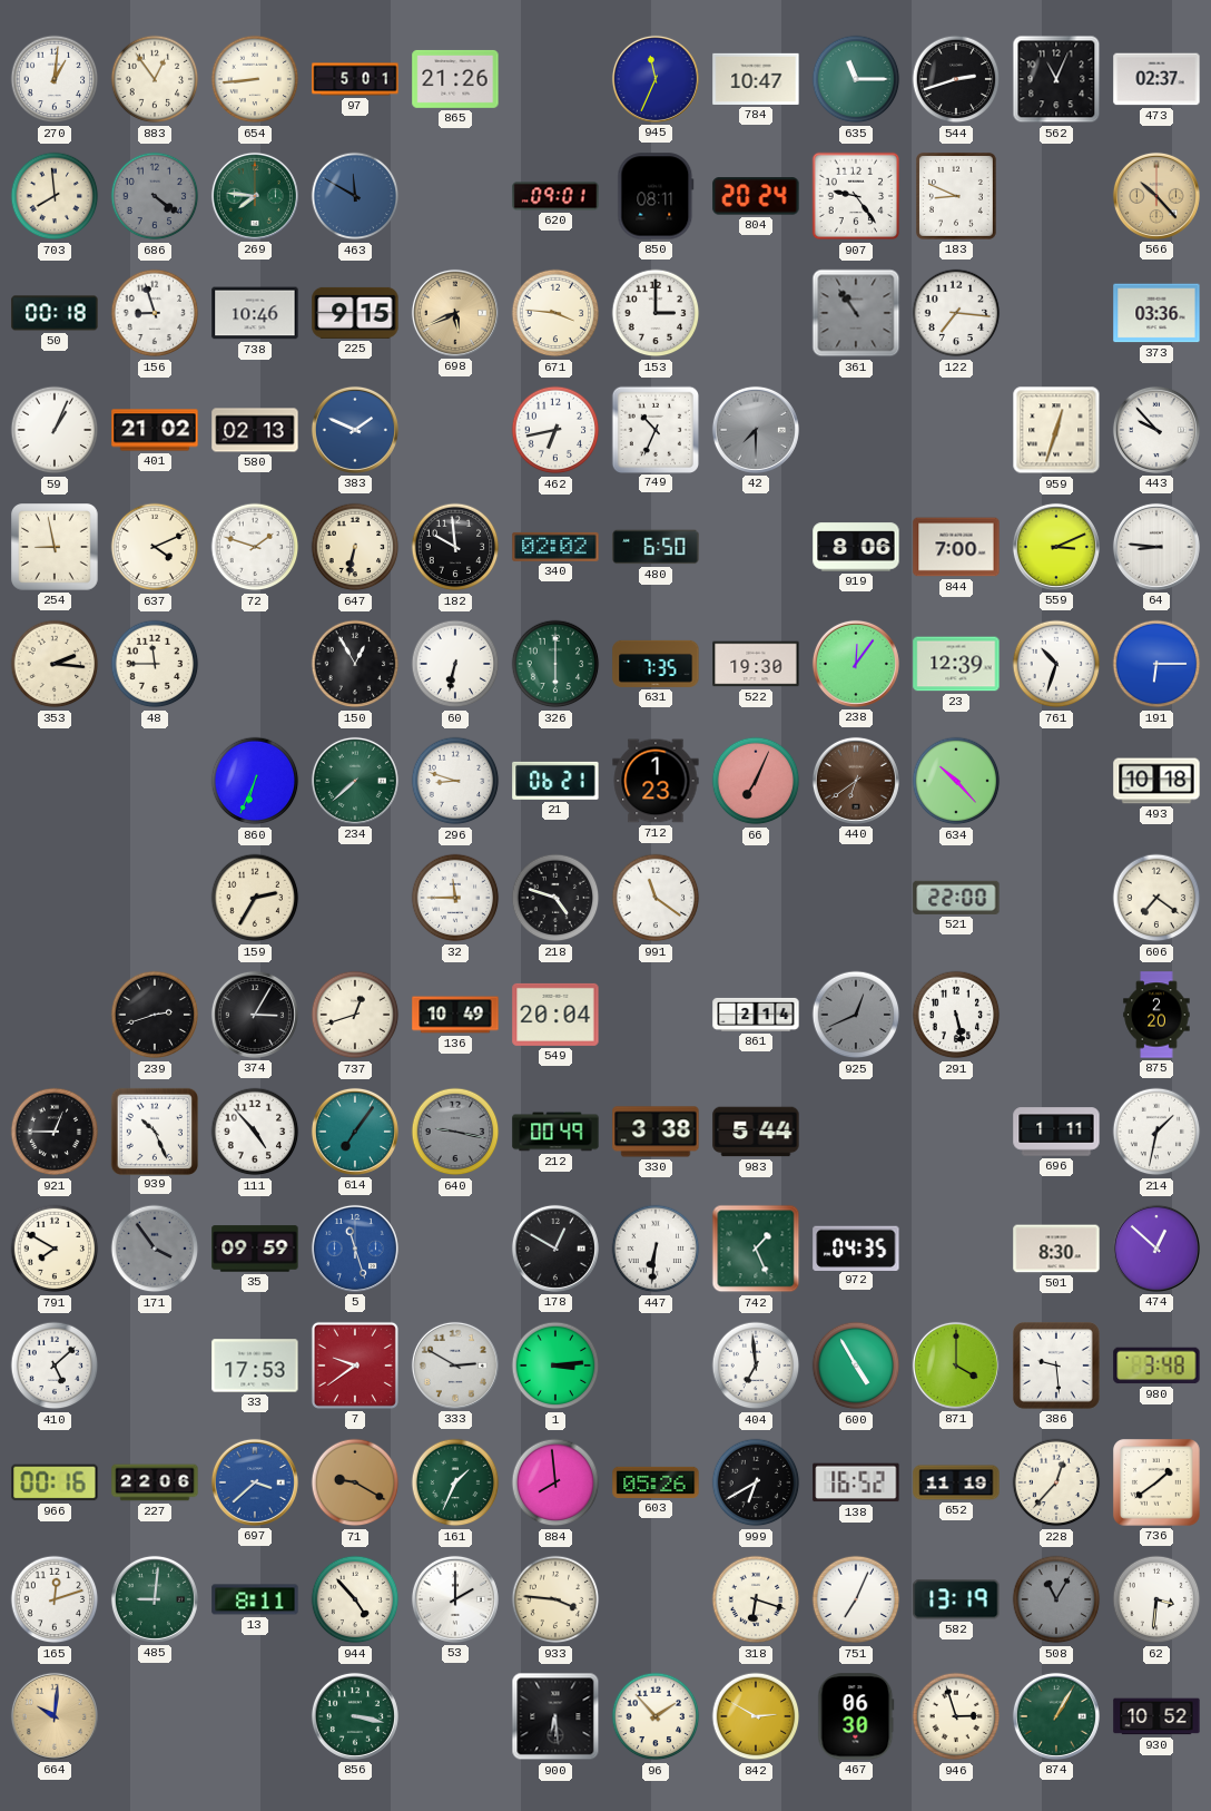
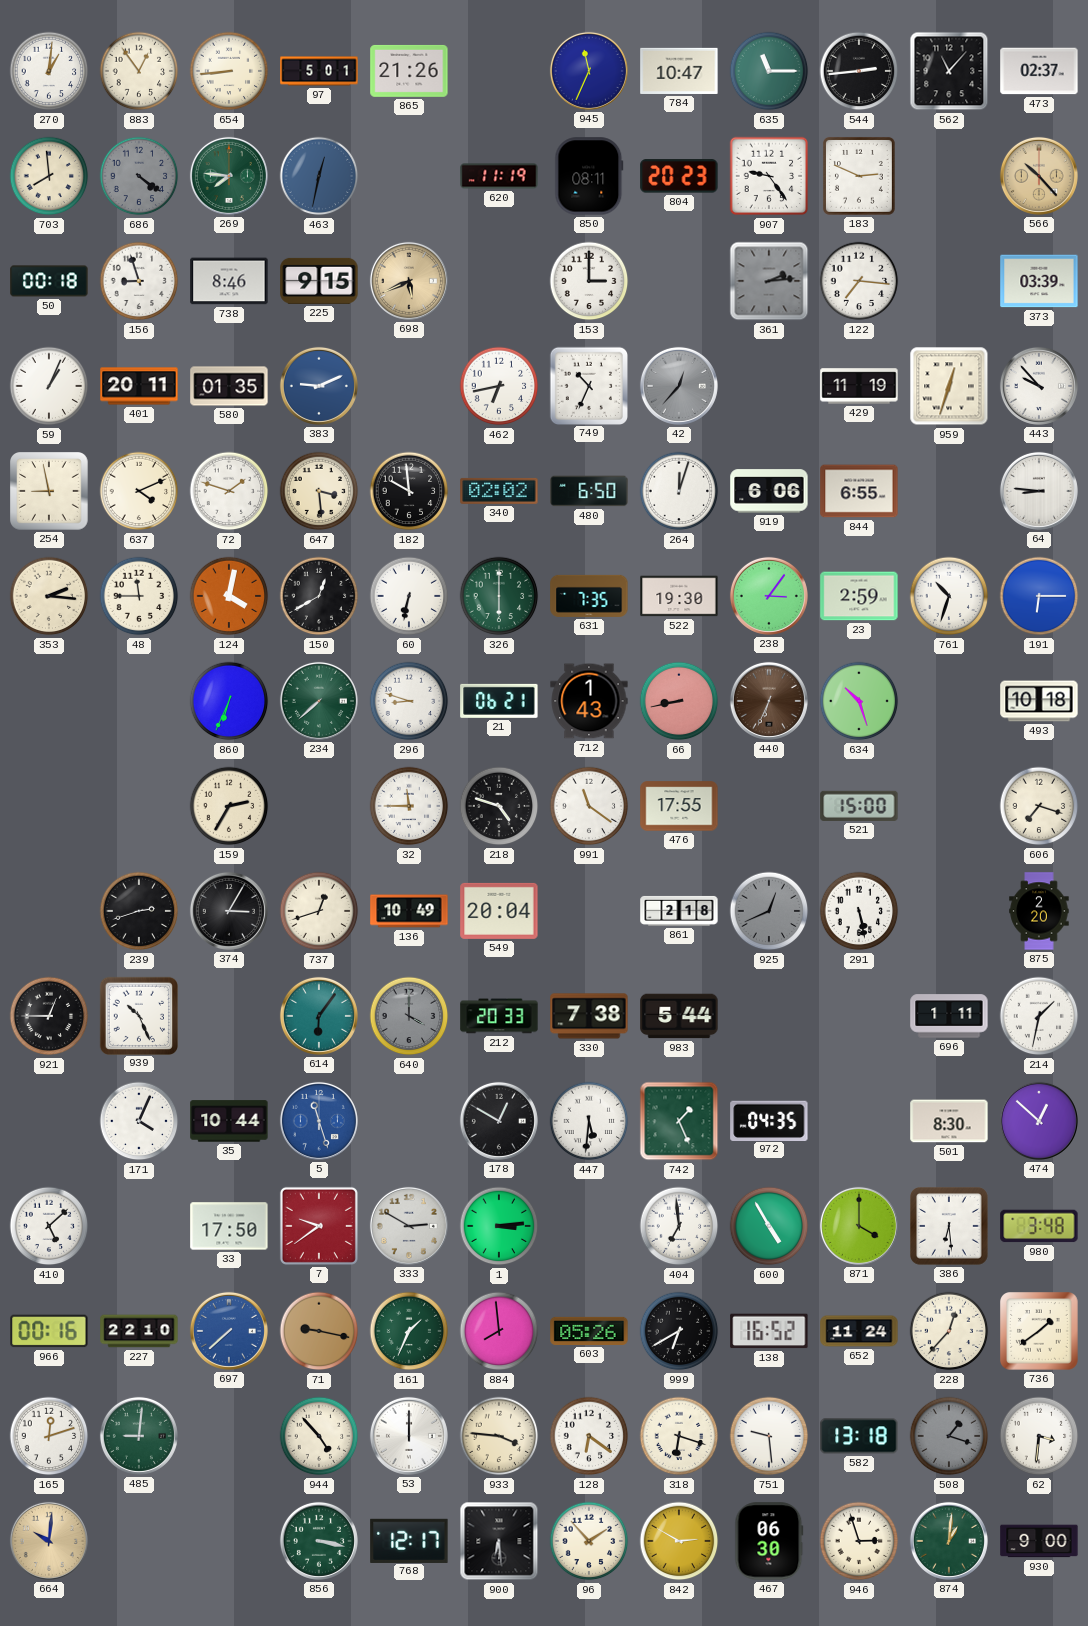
544: 2:42 -> 2:44 (859, 71)
562: 11:04 -> 11:07 (949, 71)
463: 11:50 -> 12:32 (319, 176)
620: 09:01 -> 11:19 (499, 176)
804: 20:24 -> 20:23 (679, 176)
183: 8:49 -> 2:49 (859, 176)
738: 10:46 -> 8:46 (229, 281)
671: 3:46 -> none (555, 313)
361: 10:54 -> 2:14 (769, 281)
373: 03:36 -> 03:39 (1039, 281)
401: 21:02 -> 20:11 (139, 386)
580: 02:13 -> 01:35 (229, 386)
383: 1:49 -> 9:11 (319, 386)
42: 7:30 -> 12:37 (679, 386)
429: none -> 11:19 (859, 386)
647: 6:32 -> 3:29 (319, 491)
264: none -> 12:03 (679, 491)
919: 8:06 -> 6:06 (769, 491)
844: 7:00 -> 6:55 (859, 491)
559: 3:11 -> none (1056, 547)
124: none -> 4:02 (229, 596)
150: 12:55 -> 12:40 (319, 596)
238: 12:06 -> 3:06 (769, 596)
23: 12:39 -> 2:59 (859, 596)
712: 1:23 -> 1:43 (589, 701)
66: 7:04 -> 8:43 (679, 701)
440: 6:39 -> 6:34 (769, 701)
634: 10:23 -> 10:27 (859, 701)
476: none -> 17:55 (679, 806)
521: 22:00 -> 15:00 (859, 806)
606: 7:21 -> 7:18 (1039, 806)
861: 2:14 -> 2:18 (679, 911)
111: 4:53 -> none (255, 1132)
614: 7:06 -> 6:06 (319, 1016)
640: 9:17 -> 4:00 (409, 1016)
212: 00:49 -> 20:33 (499, 1016)
330: 3:38 -> 7:38 (589, 1016)
791: 7:50 -> none (55, 1249)
171: 3:54 -> 4:04 (139, 1121)
171 dial: grey -> white (139, 1121)
35: 09:59 -> 10:44 (229, 1121)
447: 6:31 -> 5:31 (589, 1121)
33: 17:53 -> 17:50 (229, 1226)
386: 9:29 -> 6:29 (950, 1227)
227: 22:06 -> 22:10 (139, 1331)
697: 3:38 -> 7:38 (229, 1331)
71: 9:20 -> 9:17 (319, 1331)
652: 11:19 -> 11:24 (859, 1331)
13: 8:11 -> none (255, 1599)
53: 2:00 -> 12:00 (409, 1436)
128: none -> 6:21 (589, 1436)
751: 7:04 -> 9:29 (769, 1436)
582: 13:19 -> 13:18 (859, 1436)
508: 11:05 -> 1:18 (949, 1436)
768: none -> 12:17 (409, 1540)
874: 1:05 -> 1:01 (949, 1541)
930: 10:52 -> 9:00 (1039, 1541)
